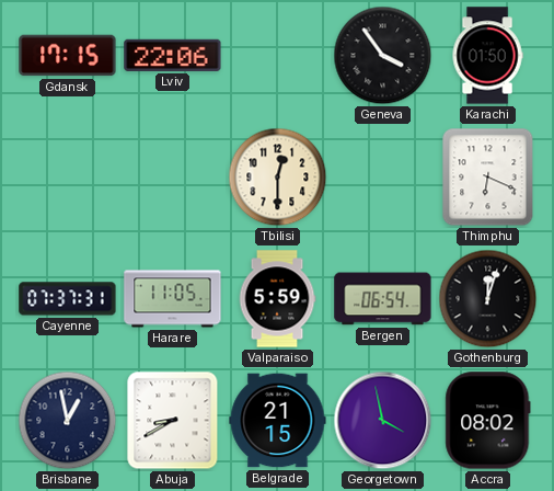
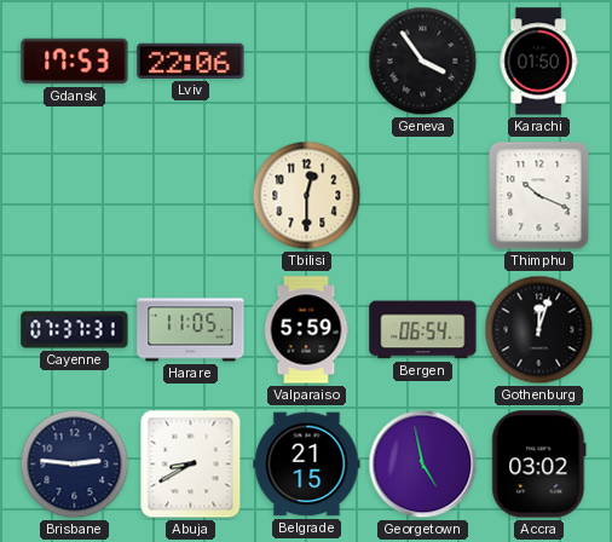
Gdansk: 17:15 -> 17:53 (75, 62)
Thimphu: 6:19 -> 10:19 (539, 196)
Brisbane: 12:58 -> 2:46 (75, 465)
Georgetown: 3:58 -> 4:58 (423, 465)
Accra: 08:02 -> 03:02 (539, 465)
